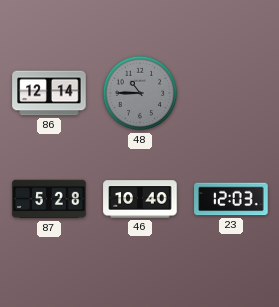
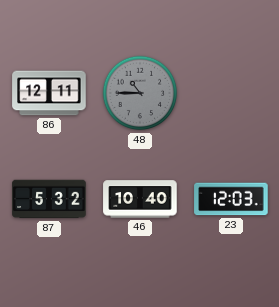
86: 12:14 -> 12:11 (49, 93)
87: 5:28 -> 5:32 (49, 199)
